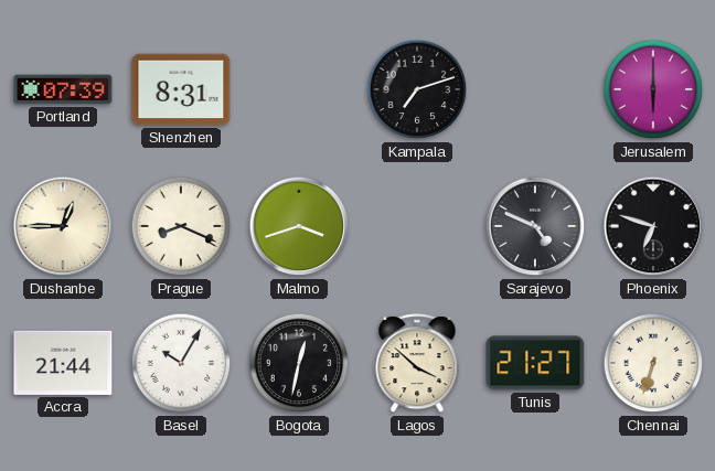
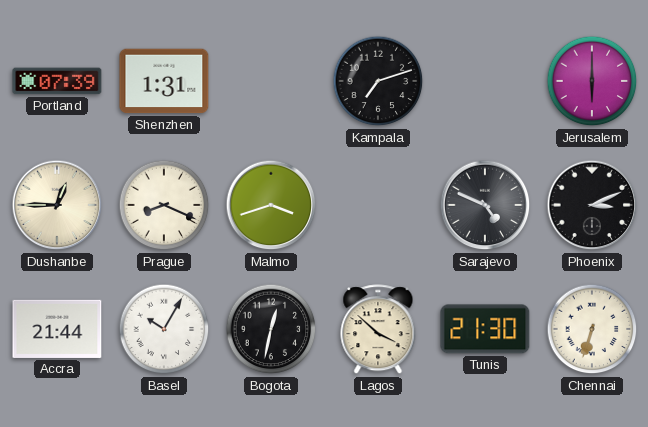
Shenzhen: 8:31 -> 1:31 (164, 81)
Phoenix: 6:48 -> 3:11 (592, 205)
Tunis: 21:27 -> 21:30 (485, 329)
